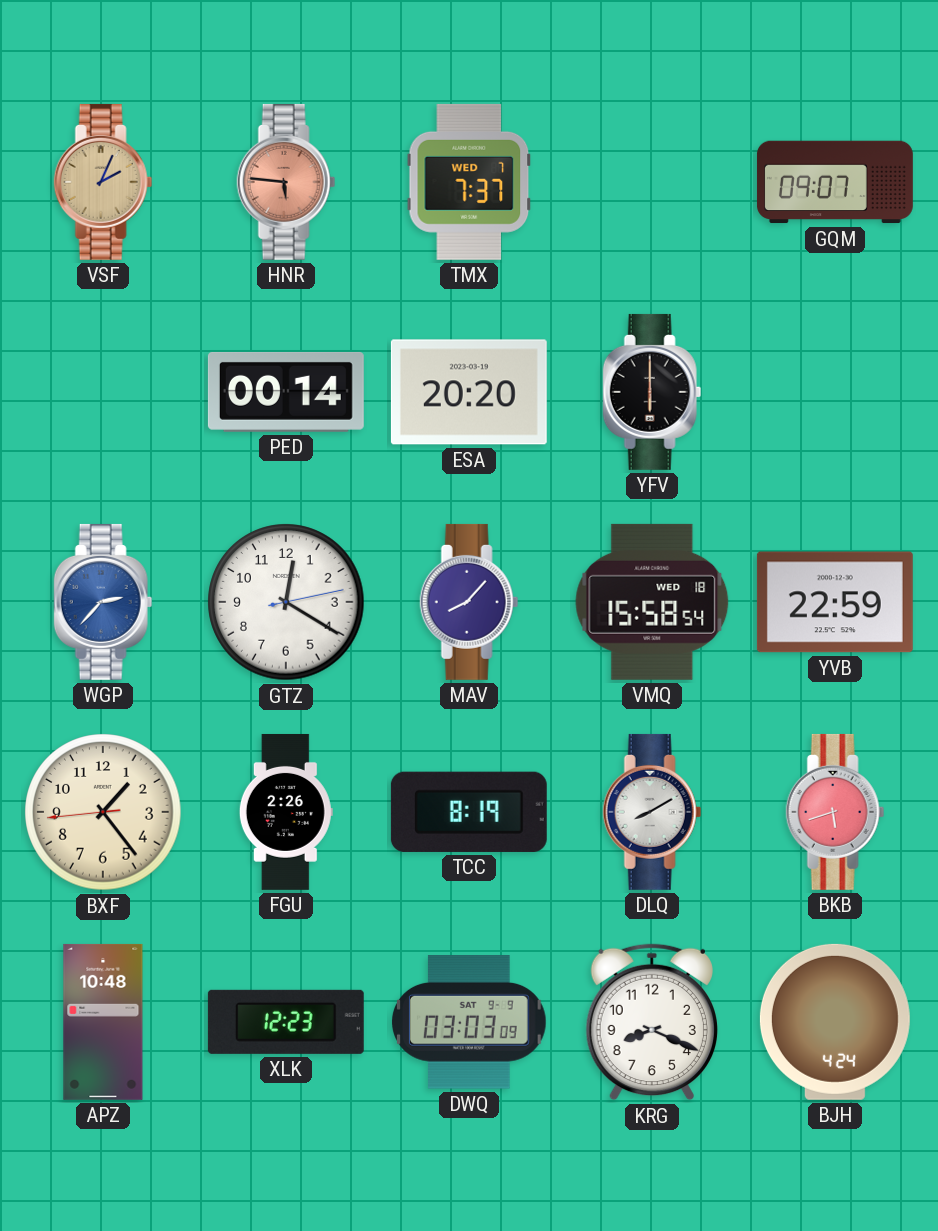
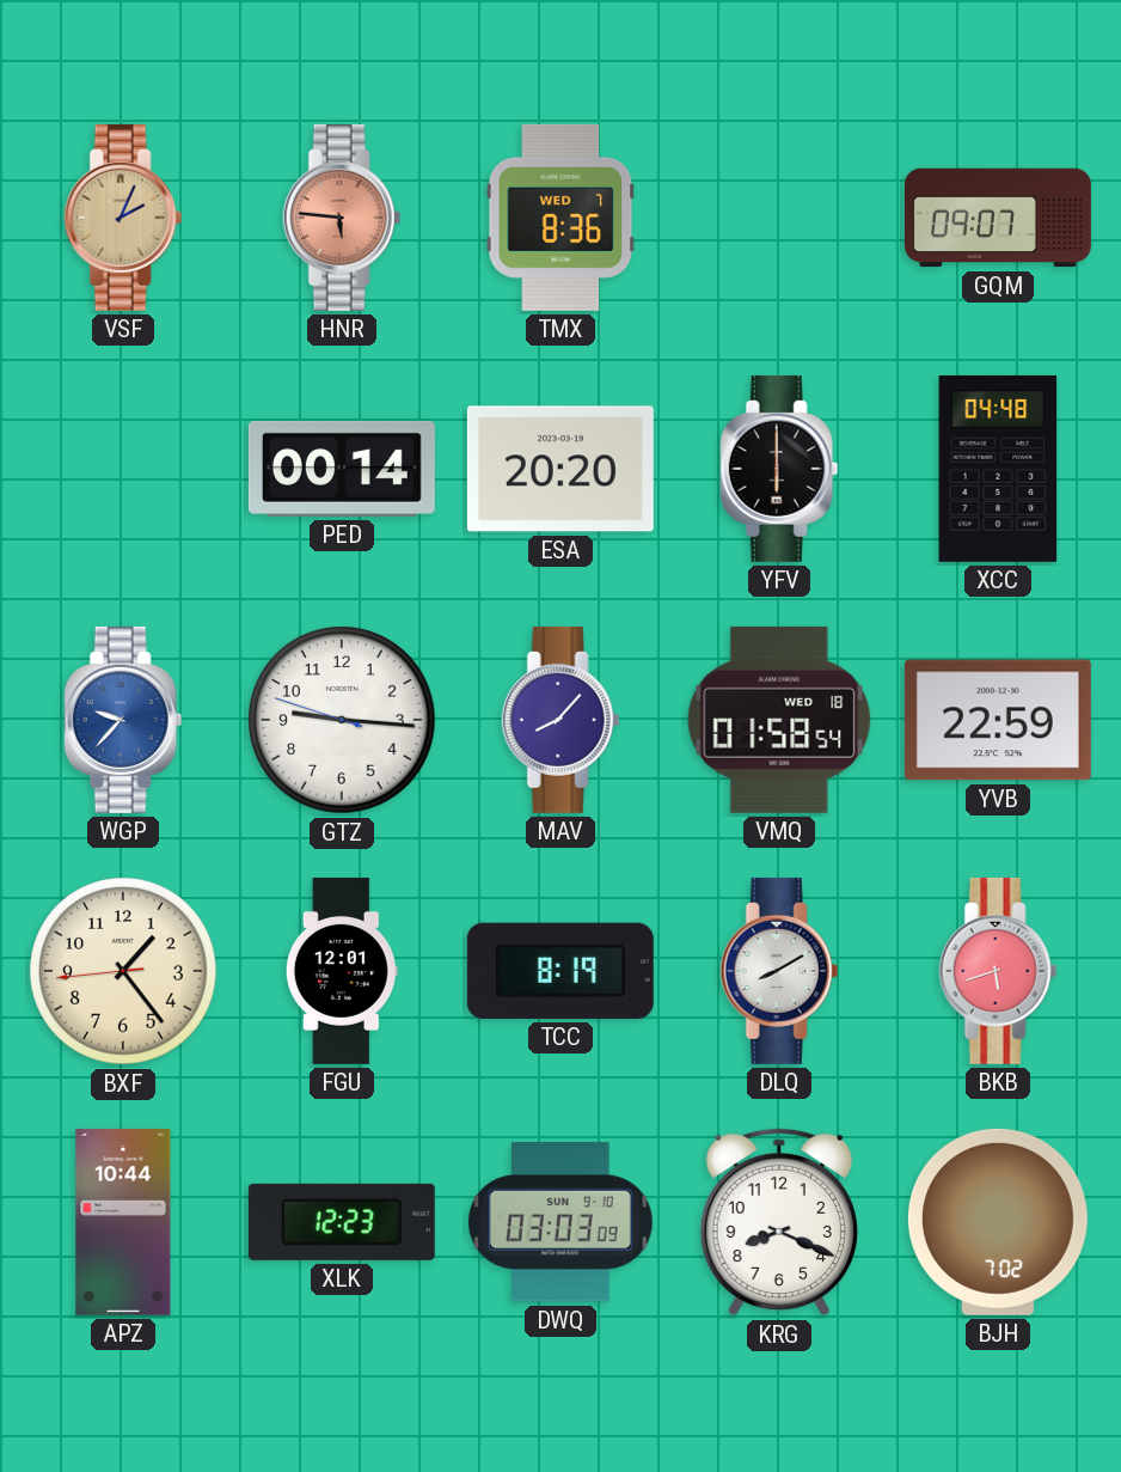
TMX: 7:37 -> 8:36 (560, 218)
XCC: none -> 04:48 (998, 469)
WGP: 2:37 -> 9:37 (123, 720)
GTZ: 12:20 -> 9:15 (342, 720)
VMQ: 15:58 -> 01:58 (779, 720)
FGU: 2:26 -> 12:01 (342, 971)
APZ: 10:48 -> 10:44 (123, 1222)
DWQ date: SAT 9-9 -> SUN 9-10 (562, 1222)
BJH: 4:24 -> 7:02 (998, 1222)
